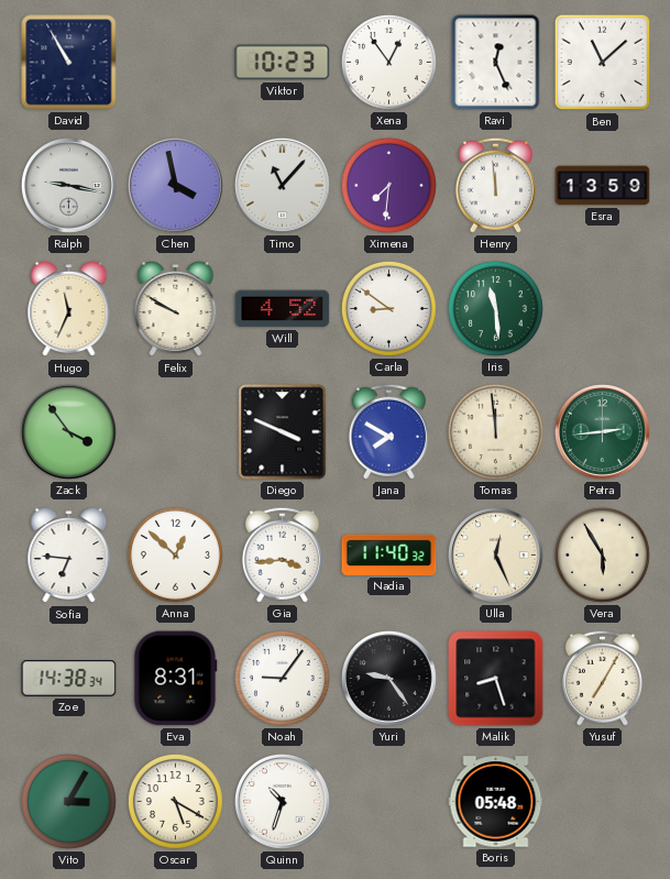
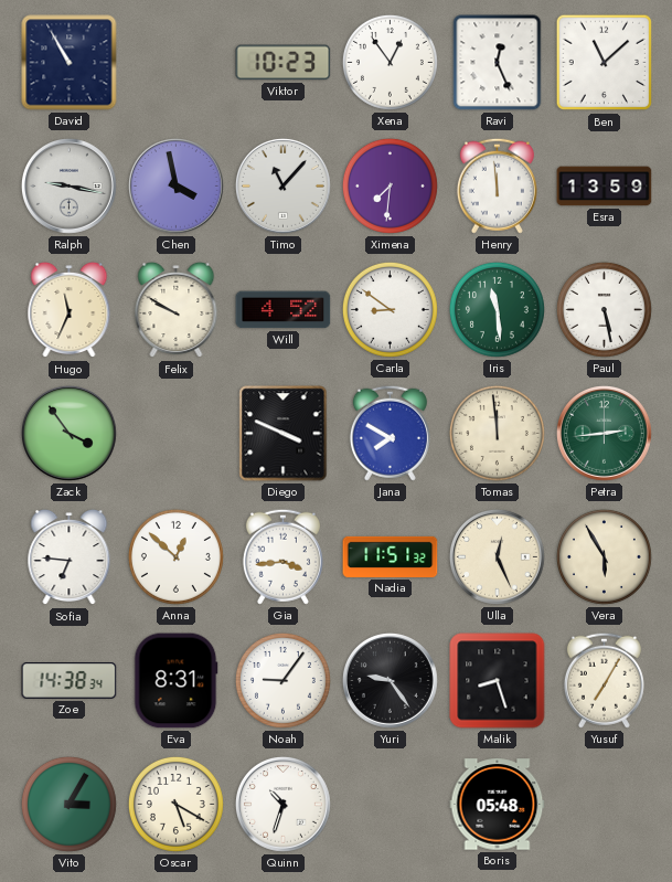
Paul: none -> 5:28 (604, 309)
Nadia: 11:40 -> 11:51 (391, 556)
